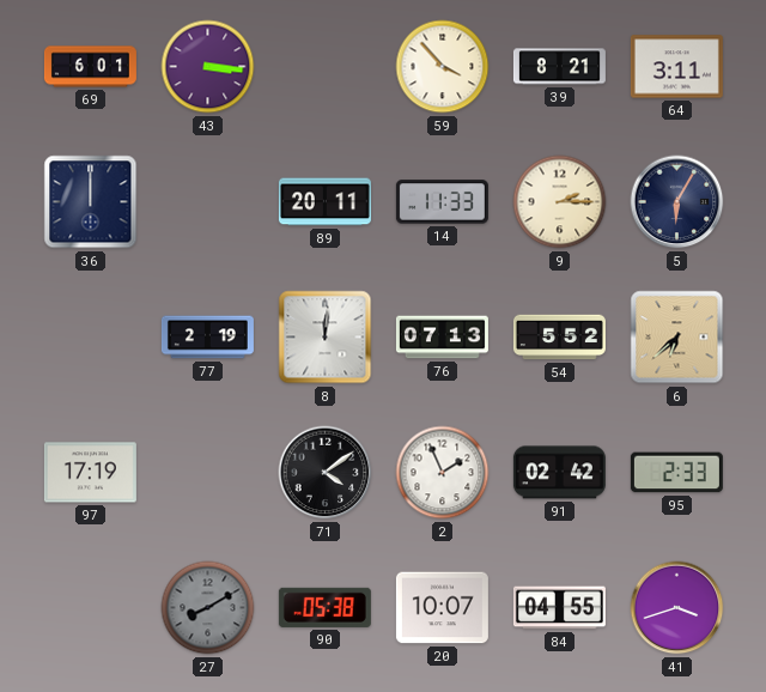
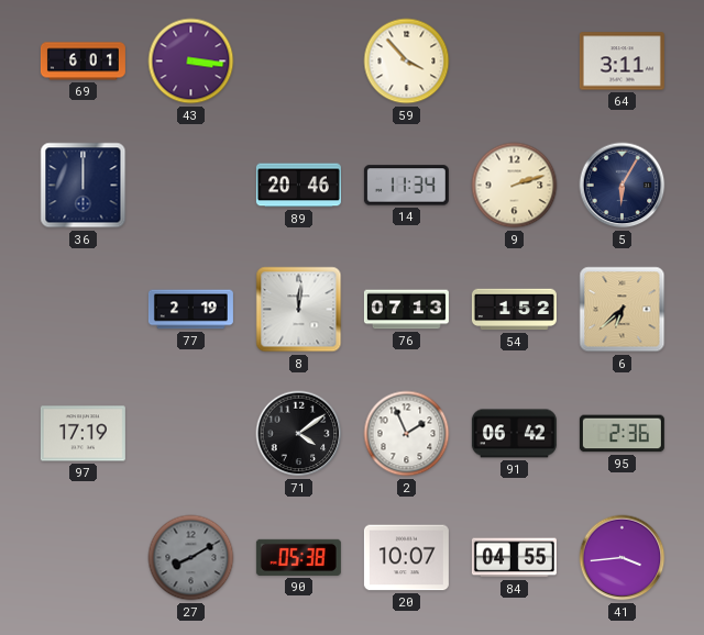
39: 8:21 -> none (559, 67)
89: 20:11 -> 20:46 (298, 186)
14: 11:33 -> 11:34 (406, 186)
9: 2:15 -> 2:12 (515, 186)
54: 5:52 -> 1:52 (514, 310)
91: 02:42 -> 06:42 (514, 434)
95: 2:33 -> 2:36 (621, 434)
41: 3:42 -> 3:44 (623, 558)
